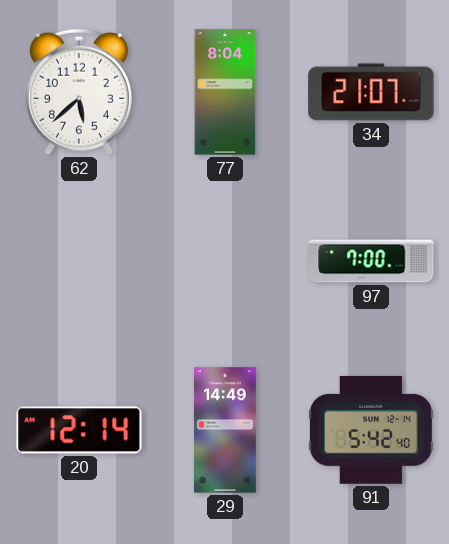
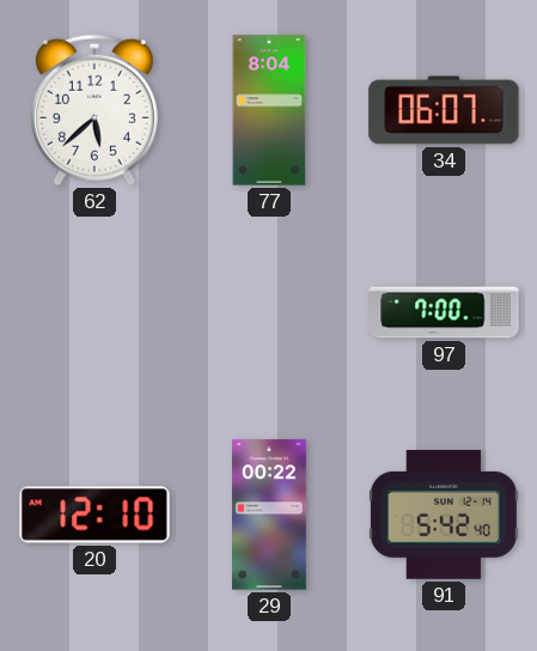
34: 21:07 -> 06:07 (444, 110)
20: 12:14 -> 12:10 (94, 515)
29: 14:49 -> 00:22 (270, 515)
